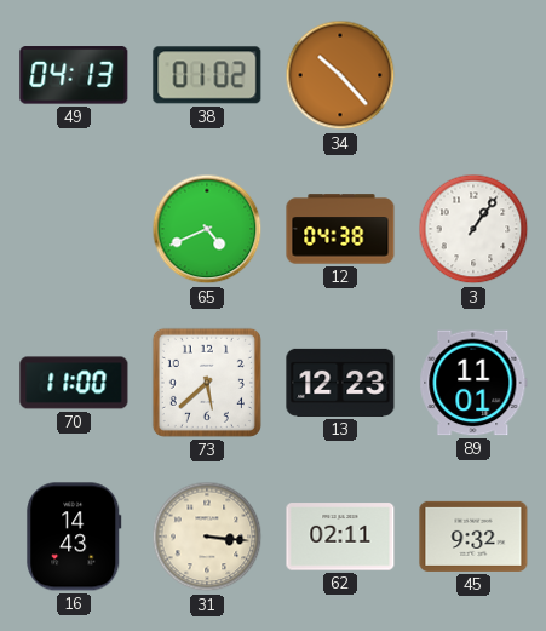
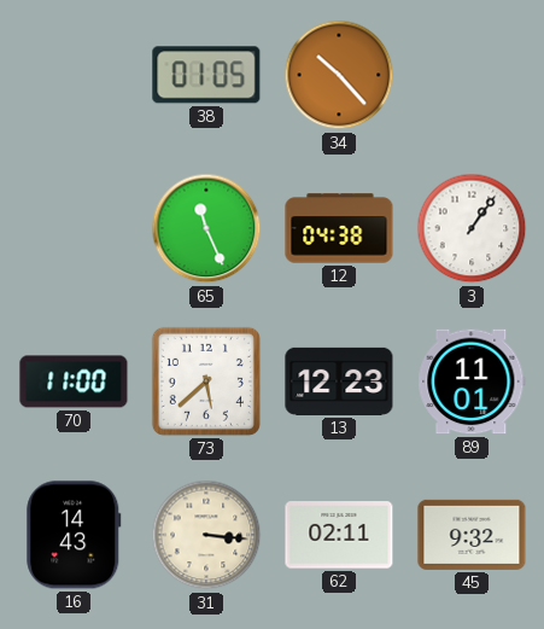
49: 04:13 -> none (74, 75)
38: 01:02 -> 01:05 (206, 75)
65: 4:41 -> 11:26 (206, 228)
